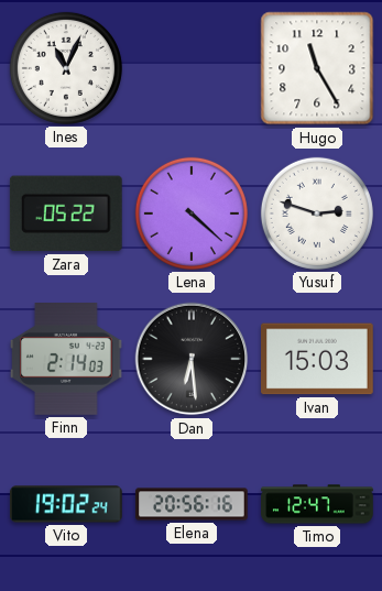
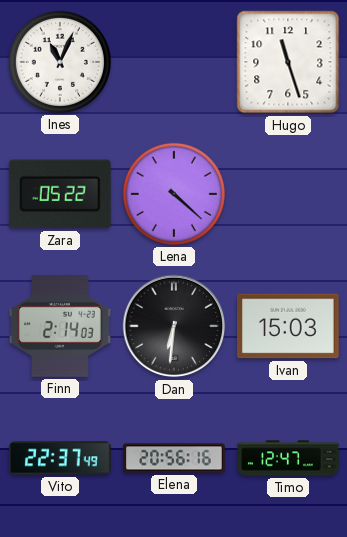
Hugo: 11:25 -> 11:27 (288, 62)
Yusuf: 2:48 -> none (317, 214)
Dan: 6:29 -> 6:31 (174, 326)
Vito: 19:02 -> 22:37 (61, 458)
